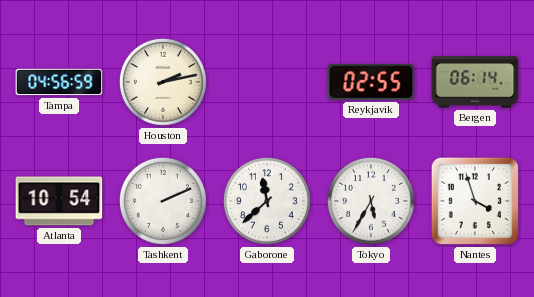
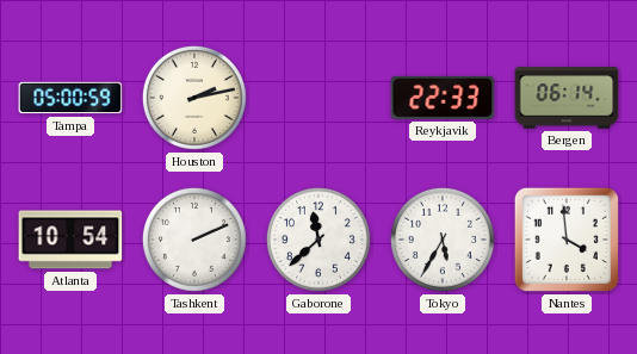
Tampa: 04:56 -> 05:00 (70, 98)
Reykjavik: 02:55 -> 22:33 (443, 98)
Nantes: 3:57 -> 3:59 (567, 240)
